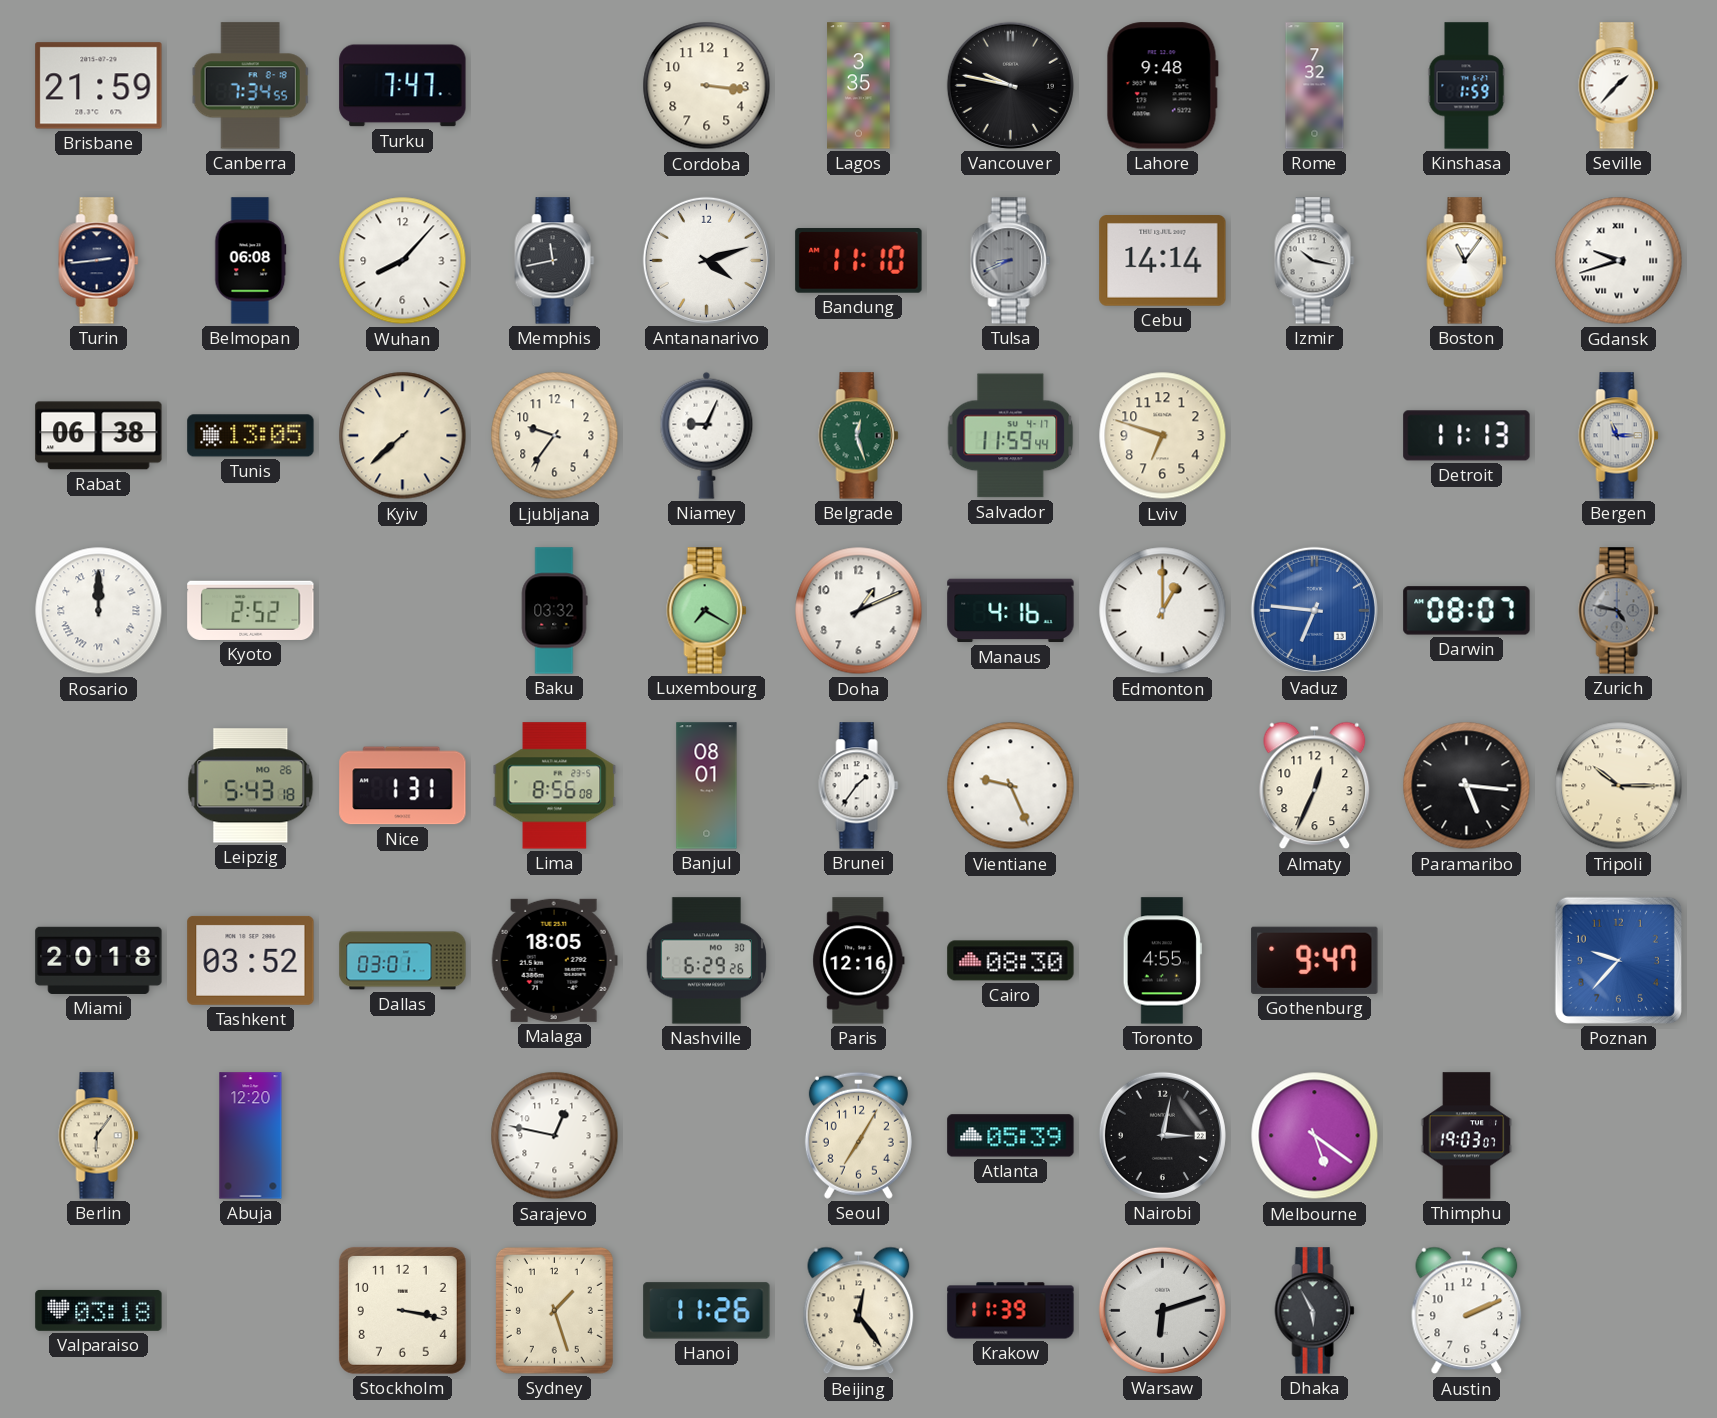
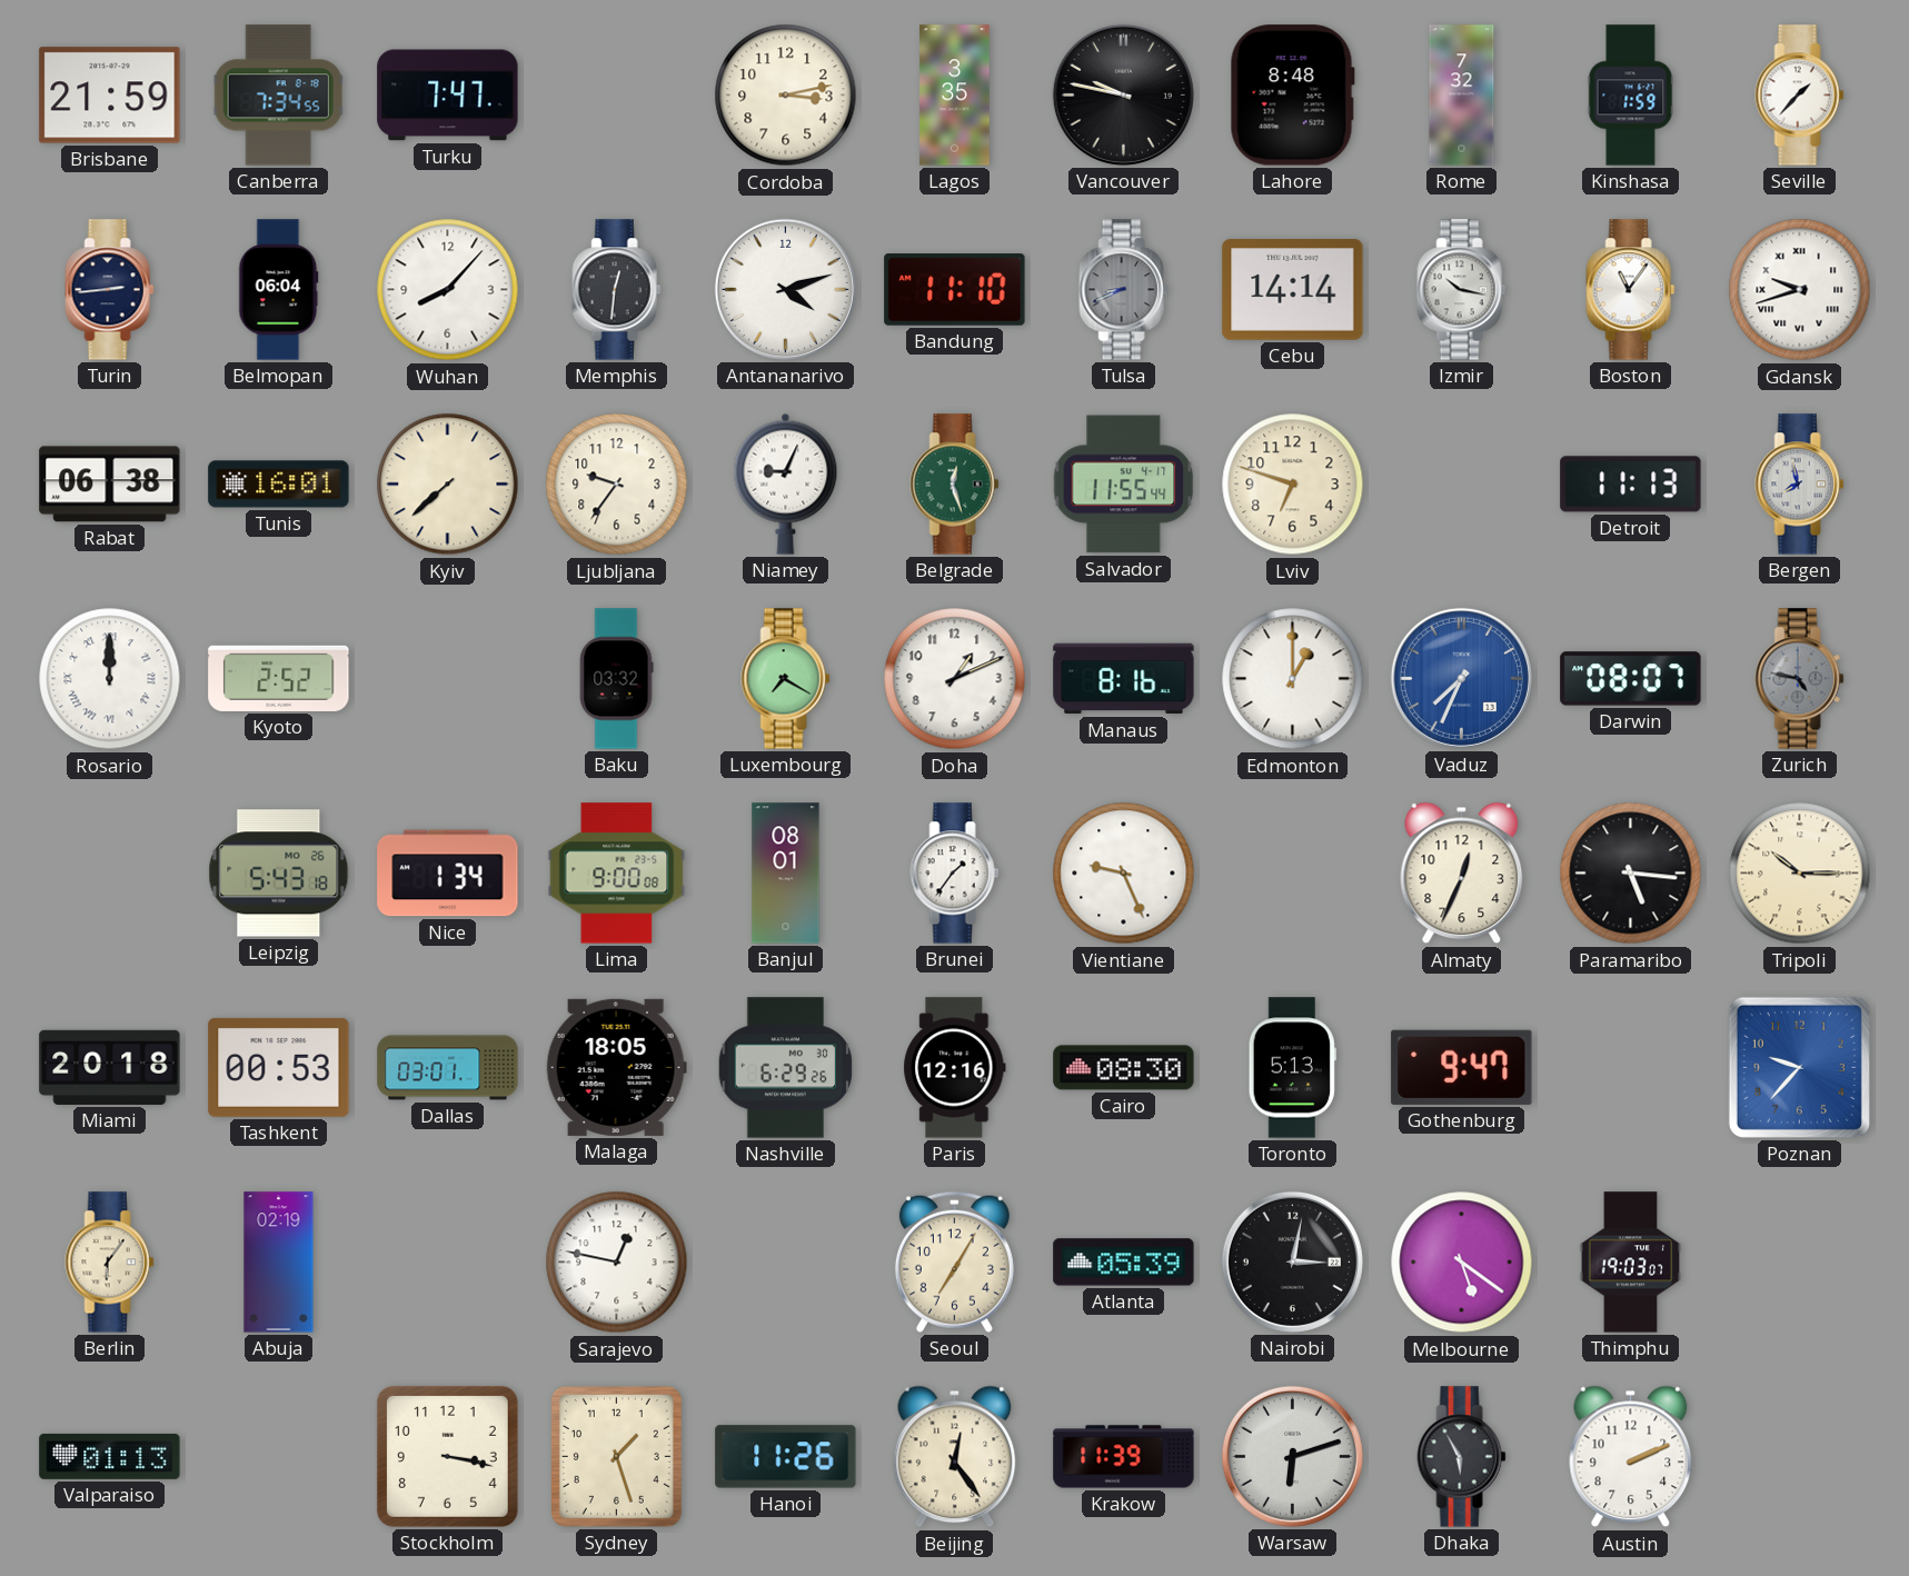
Cordoba: 3:16 -> 3:13 (786, 96)
Lahore: 9:48 -> 8:48 (1292, 96)
Belmopan: 06:08 -> 06:04 (279, 290)
Memphis: 11:43 -> 12:31 (617, 290)
Tunis: 13:05 -> 16:01 (279, 485)
Salvador: 11:59 -> 11:55 (1124, 485)
Bergen: 11:15 -> 7:58 (1800, 485)
Manaus: 4:16 -> 8:16 (1124, 679)
Vaduz: 6:46 -> 7:34 (1461, 678)
Nice: 1:31 -> 1:34 (448, 874)
Lima: 8:56 -> 9:00 (617, 874)
Tashkent: 03:52 -> 00:53 (279, 1067)
Toronto: 4:55 -> 5:13 (1292, 1068)
Abuja: 12:20 -> 02:19 (279, 1263)
Valparaiso: 03:18 -> 01:13 (110, 1456)
